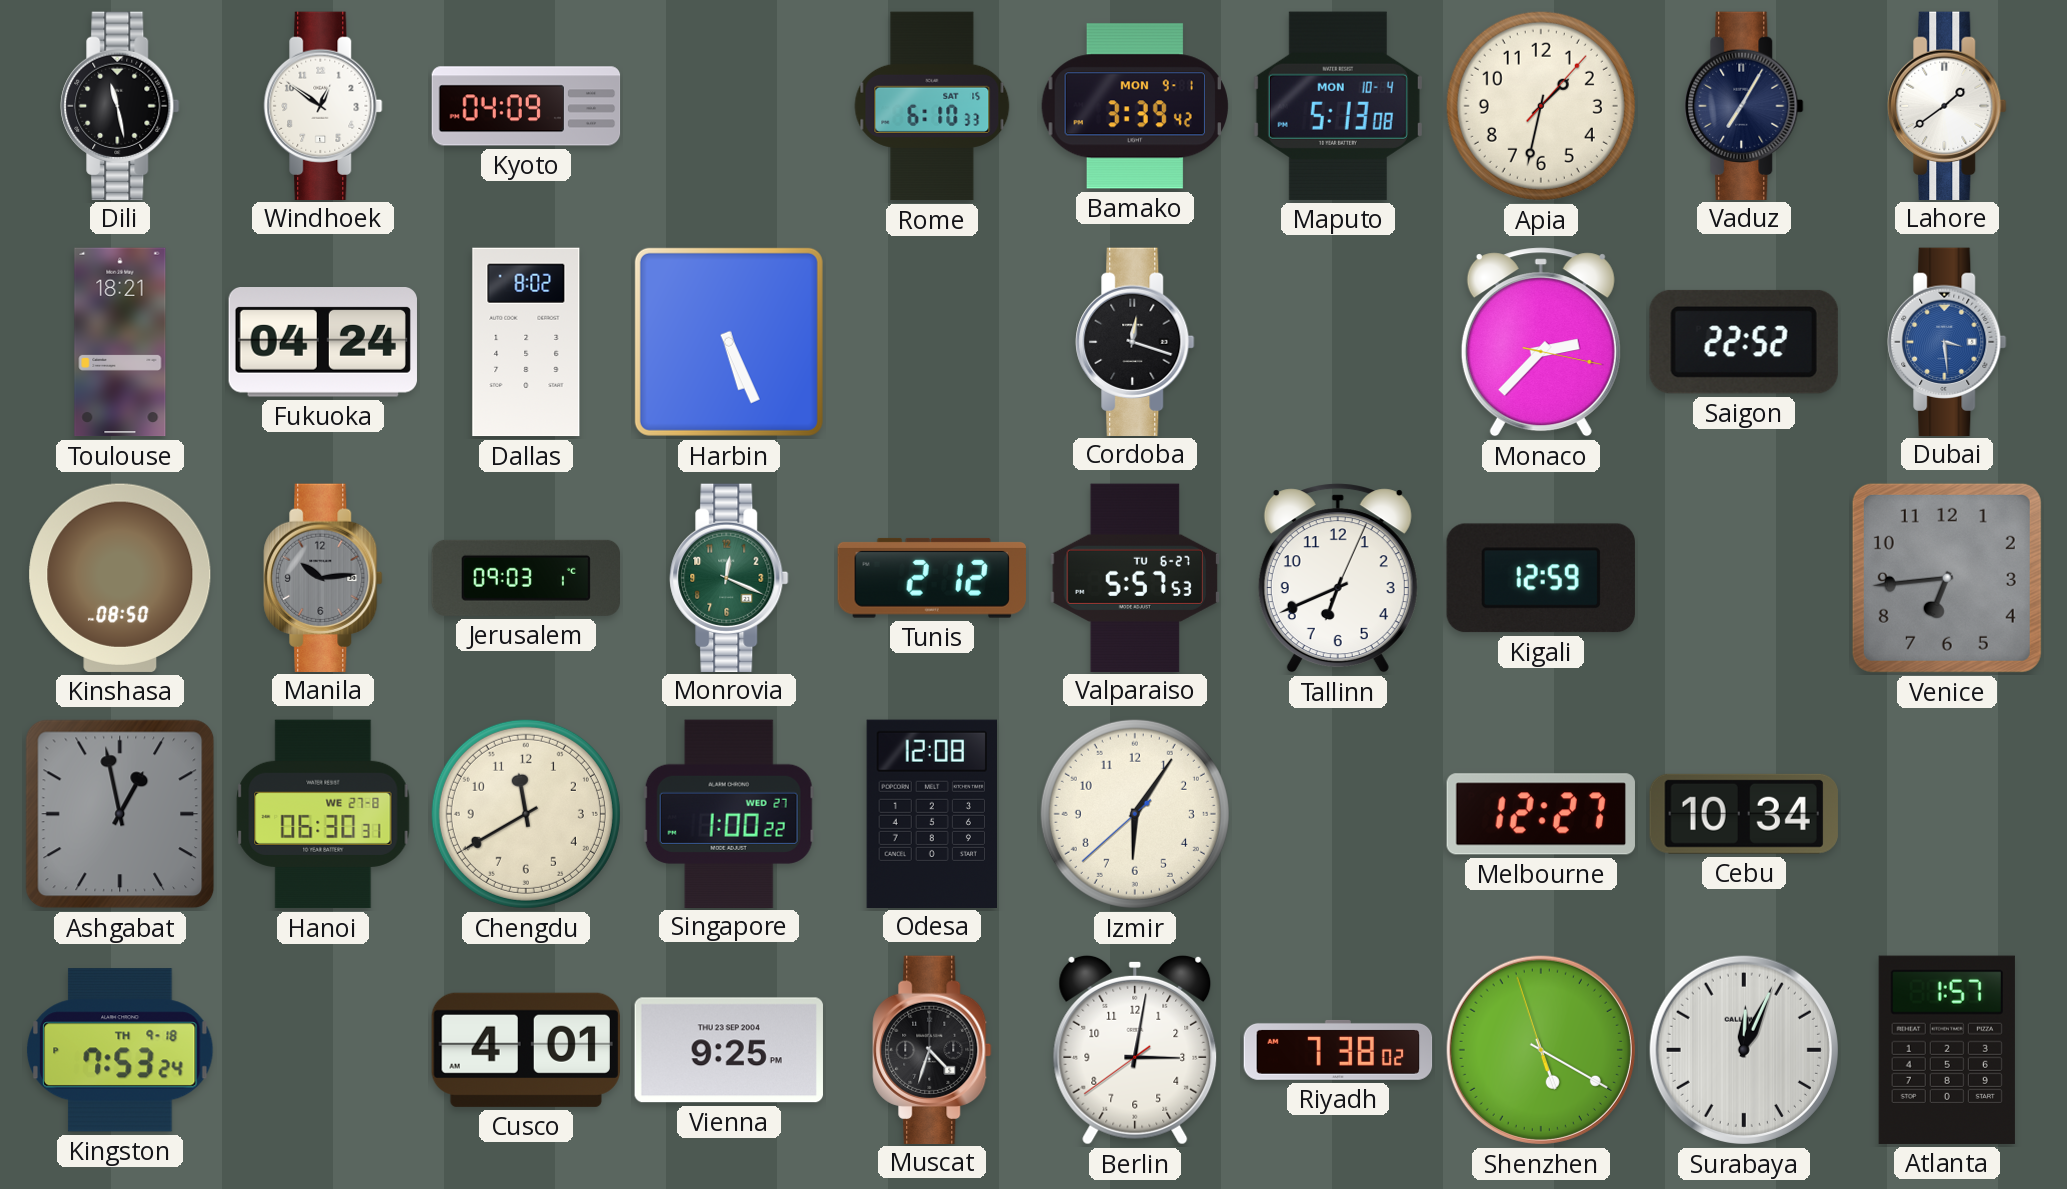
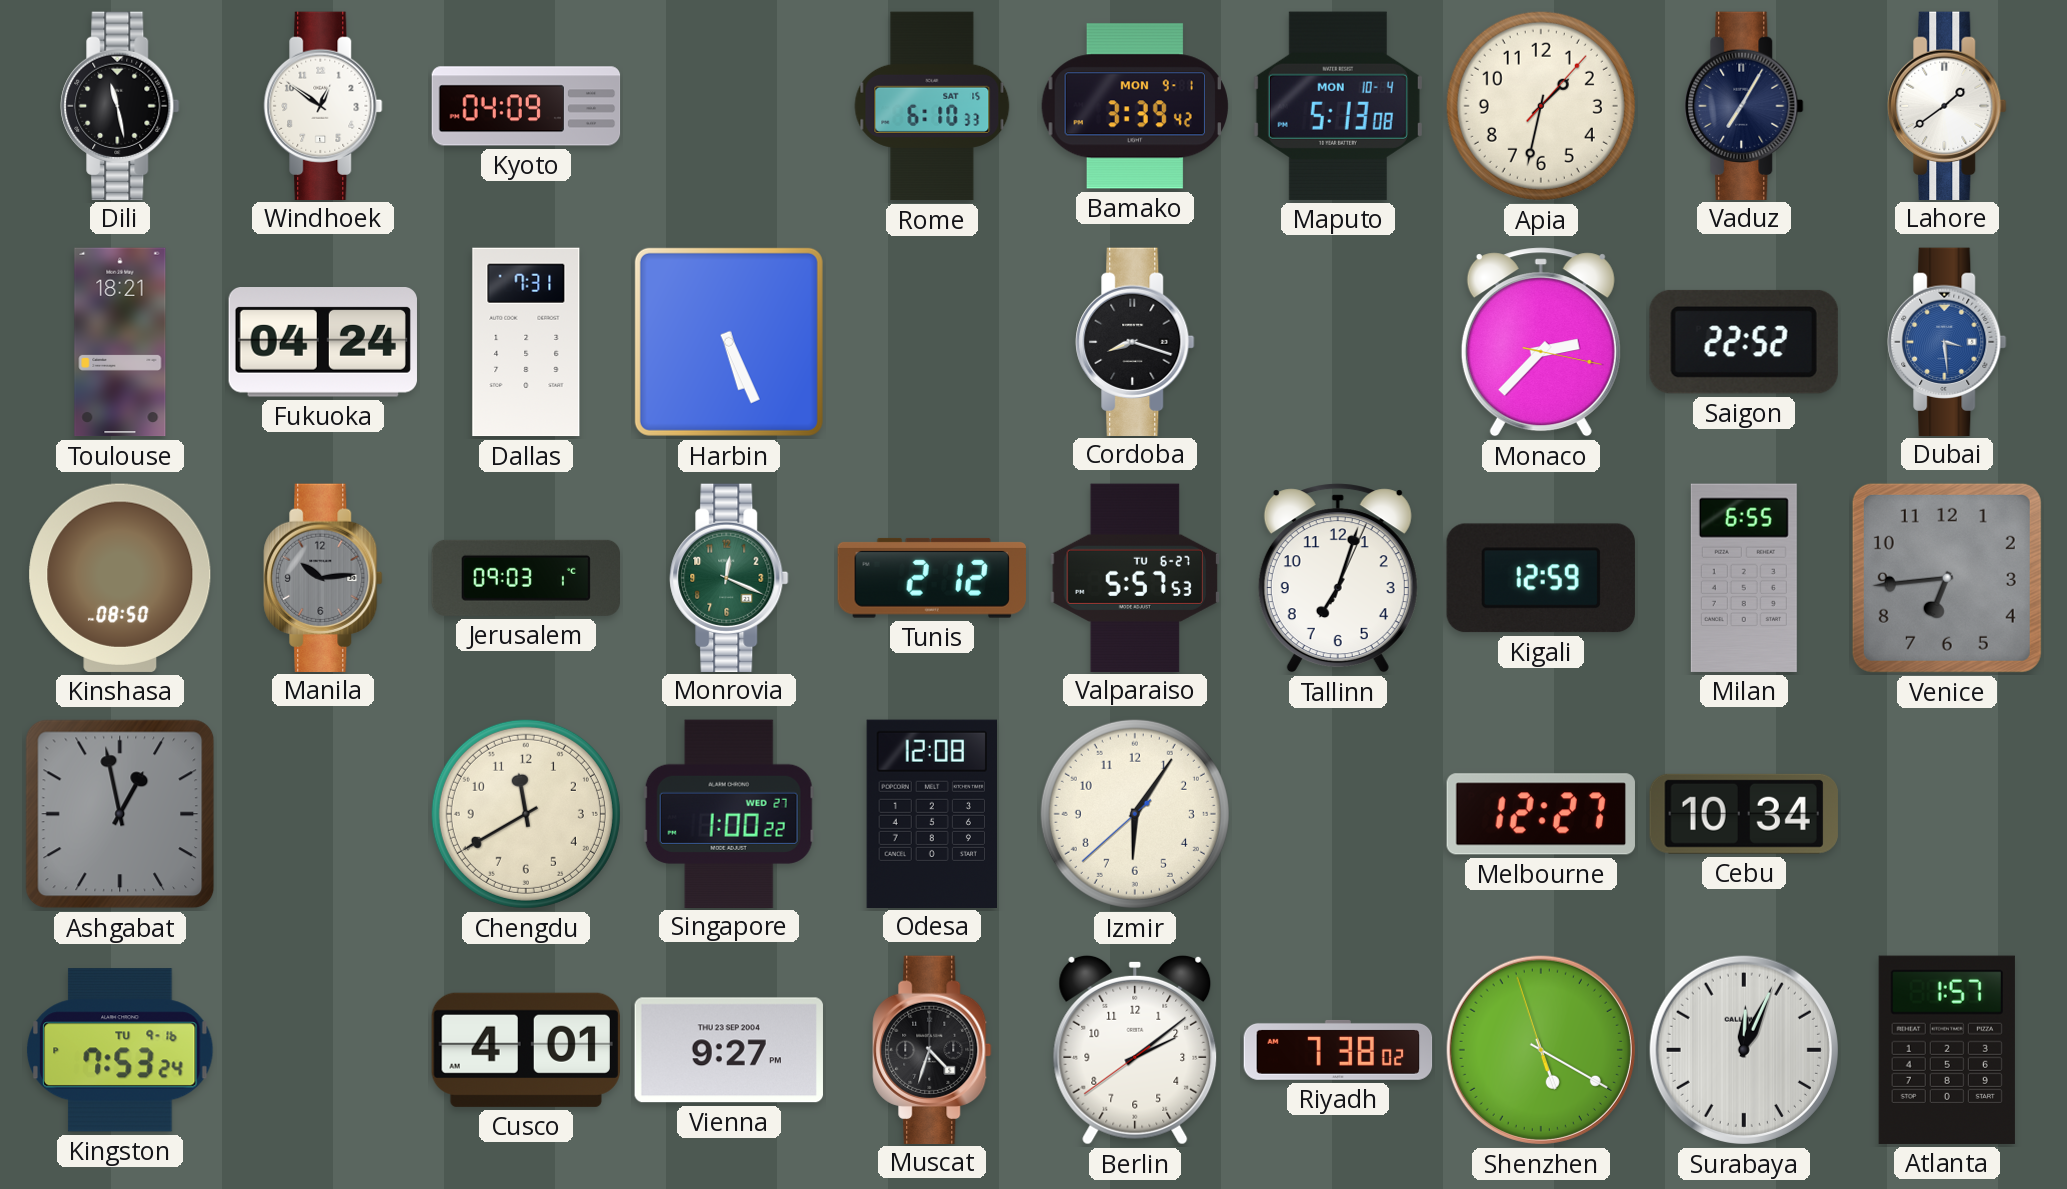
Dallas: 8:02 -> 7:31 (526, 342)
Cordoba: 12:18 -> 8:18 (1135, 341)
Tallinn: 6:41 -> 7:03 (1338, 578)
Milan: none -> 6:55 (1744, 578)
Hanoi: 06:30 -> none (323, 814)
Kingston date: TH 9-18 -> TU 9-16 (121, 1050)
Vienna: 9:25 -> 9:27 (729, 1050)
Berlin: 3:01 -> 2:08 (1135, 1050)
